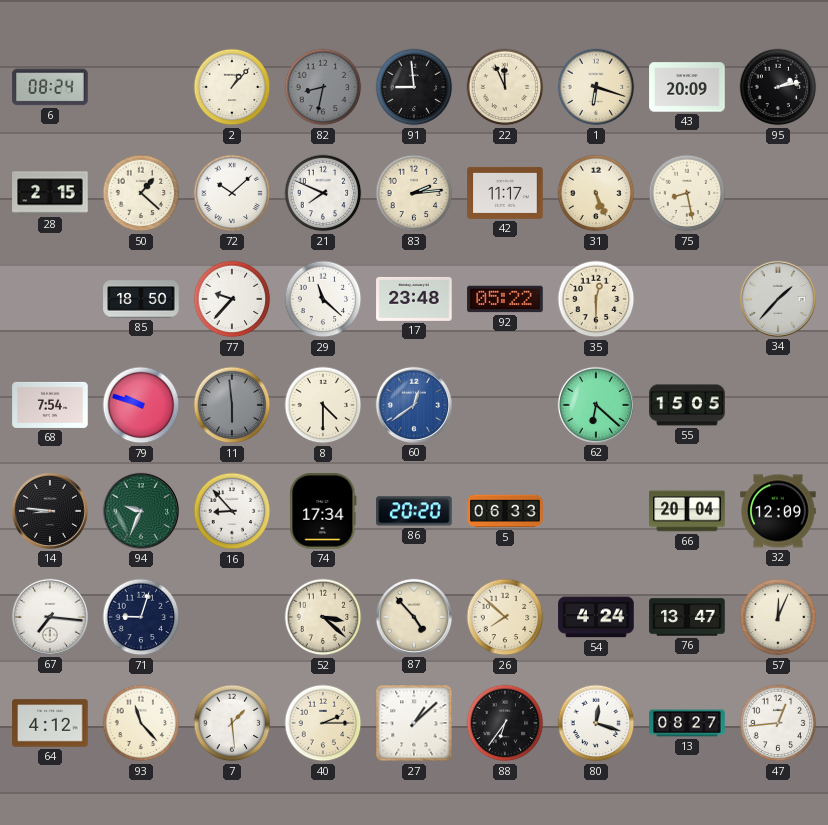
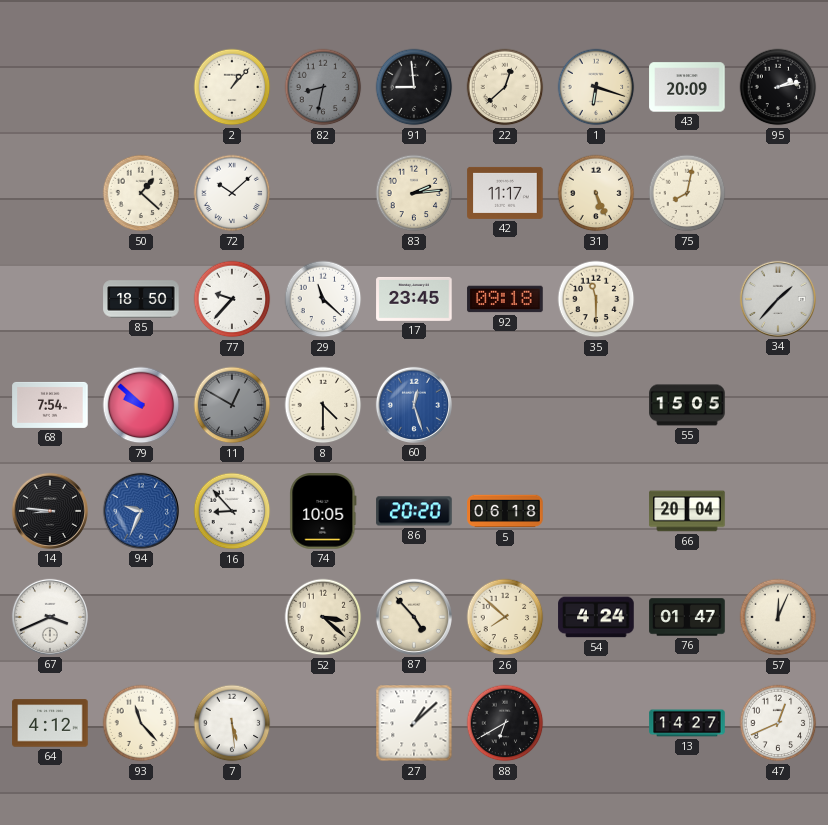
6: 08:24 -> none (50, 87)
22: 11:56 -> 12:38 (505, 87)
28: 2:15 -> none (50, 193)
21: 7:49 -> none (323, 193)
75: 8:28 -> 8:02 (687, 193)
17: 23:48 -> 23:45 (414, 299)
92: 05:22 -> 09:18 (505, 299)
35: 12:30 -> 11:30 (596, 299)
79: 9:48 -> 9:52 (141, 405)
11: 5:59 -> 12:50 (232, 405)
60: 12:39 -> 12:27 (414, 405)
62: 6:22 -> none (596, 405)
94 dial: green -> blue (141, 511)
74: 17:34 -> 10:05 (323, 511)
5: 06:33 -> 06:18 (505, 511)
32: 12:09 -> none (778, 511)
67: 7:16 -> 3:41 (50, 617)
71: 9:03 -> none (141, 617)
76: 13:47 -> 01:47 (687, 617)
7: 1:29 -> 5:29 (232, 723)
40: 2:15 -> none (323, 723)
88: 6:36 -> 6:40 (505, 723)
80: 12:18 -> none (596, 723)
13: 08:27 -> 14:27 (687, 723)
47: 12:44 -> 12:41 (778, 723)
